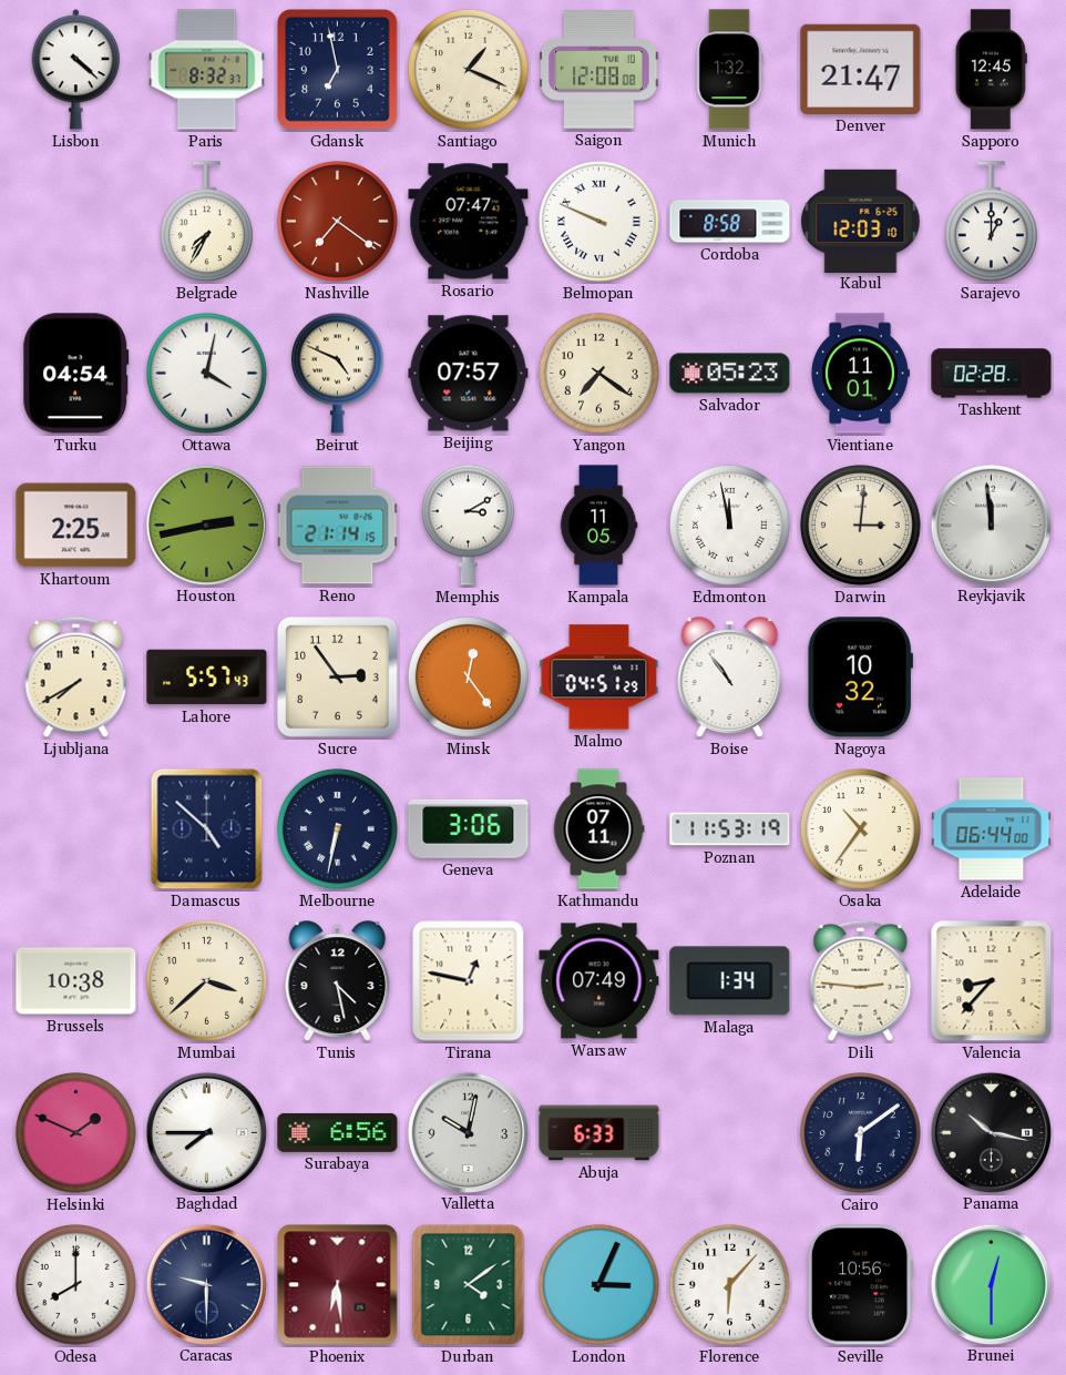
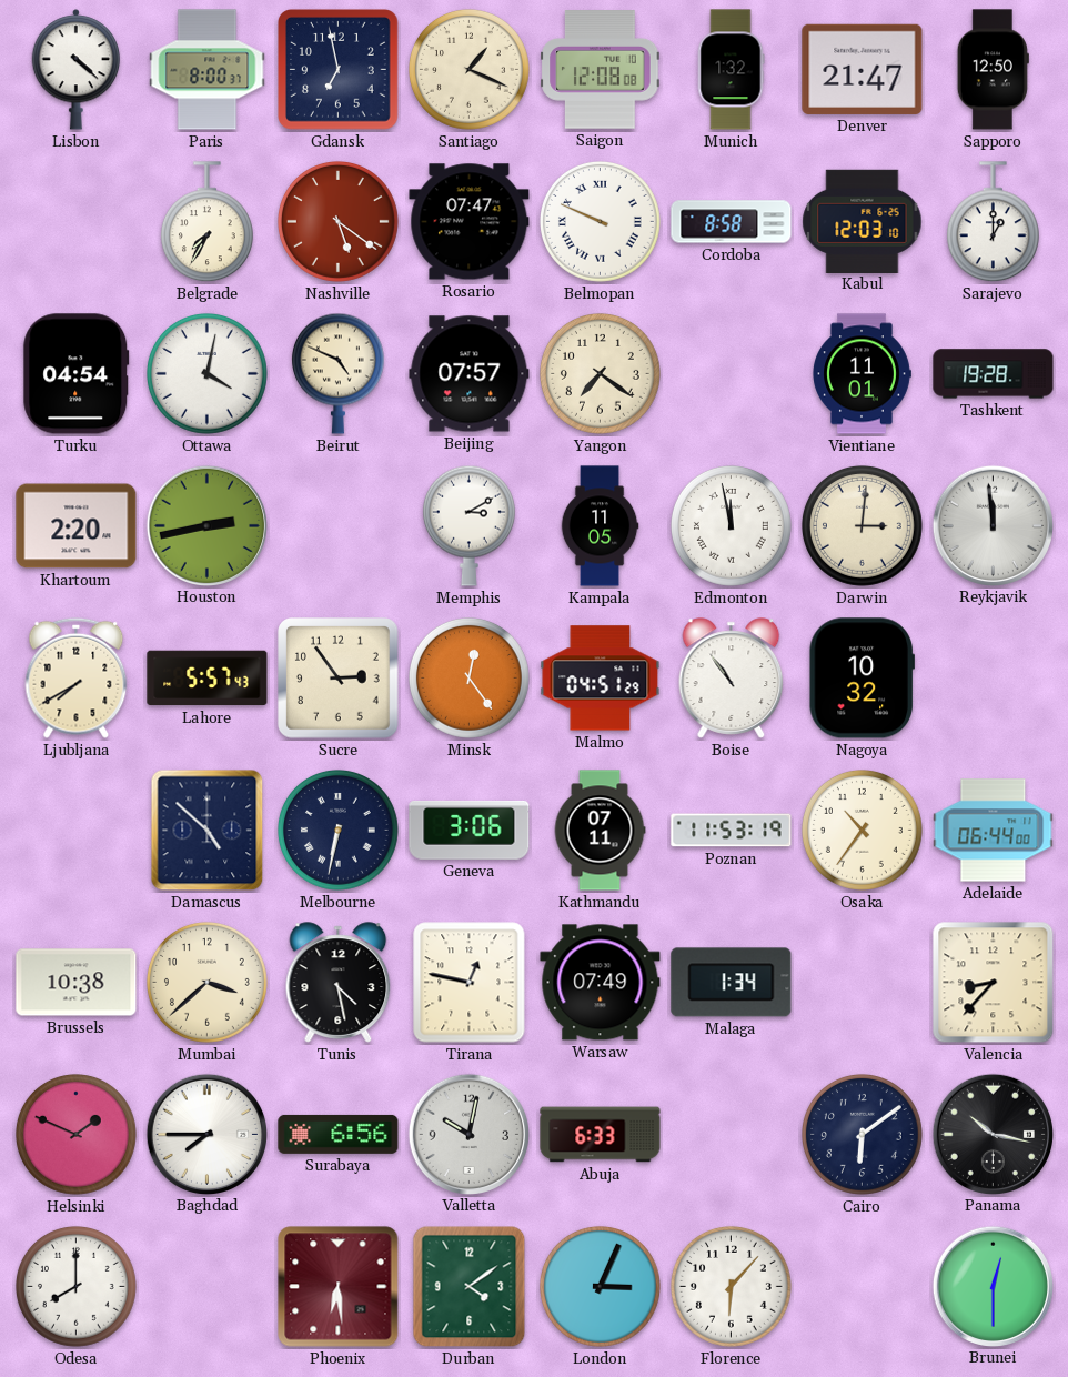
Paris: 8:32 -> 8:00 (208, 70)
Sapporo: 12:45 -> 12:50 (993, 70)
Nashville: 7:21 -> 5:21 (337, 221)
Salvador: 05:23 -> none (730, 374)
Tashkent: 02:28 -> 19:28 (994, 374)
Khartoum: 2:25 -> 2:20 (77, 526)
Reno: 21:14 -> none (338, 526)
Dili: 2:46 -> none (861, 980)
Caracas: 9:30 -> none (206, 1284)
Seville: 10:56 -> none (860, 1285)
